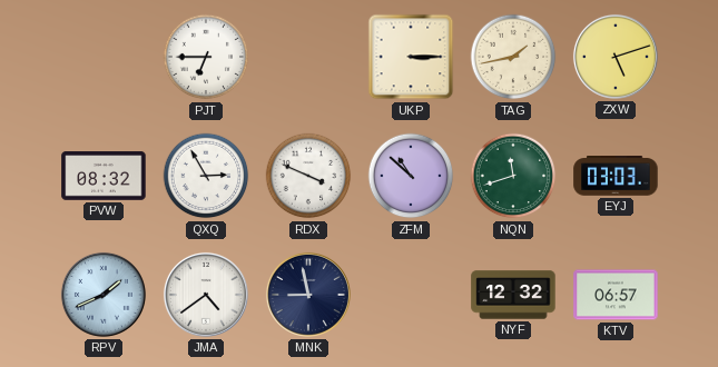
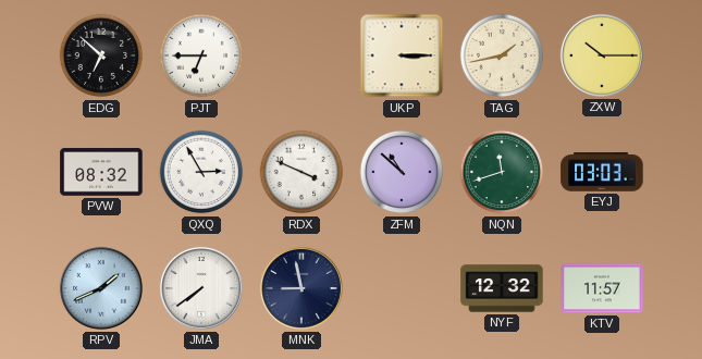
EDG: none -> 6:52 (101, 55)
ZXW: 5:12 -> 10:15 (602, 55)
JMA: 4:39 -> 7:39 (201, 288)
KTV: 06:57 -> 11:57 (602, 288)
